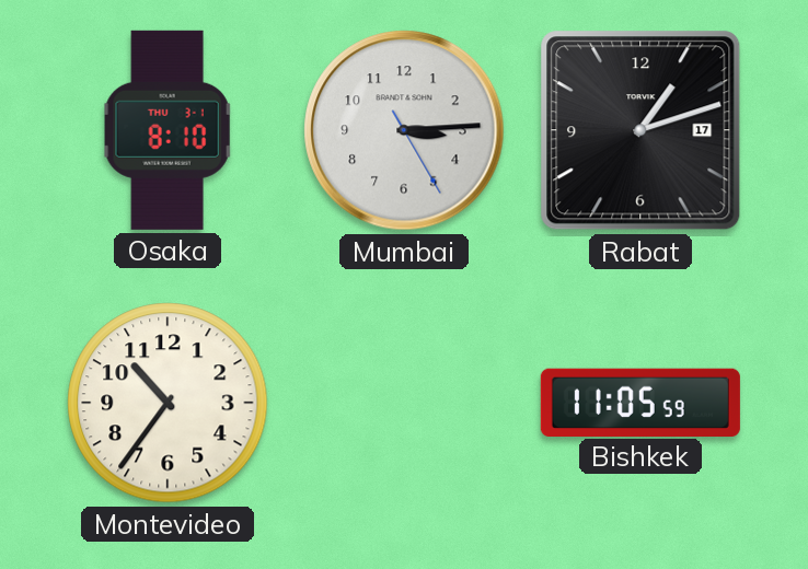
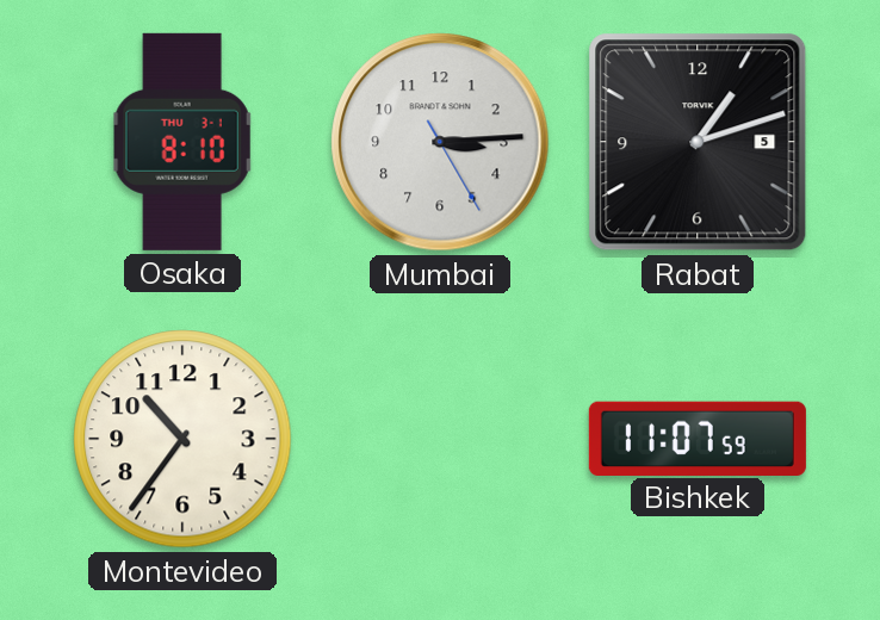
Rabat date: 17 -> 5 (698, 142)
Bishkek: 11:05 -> 11:07 (698, 438)
